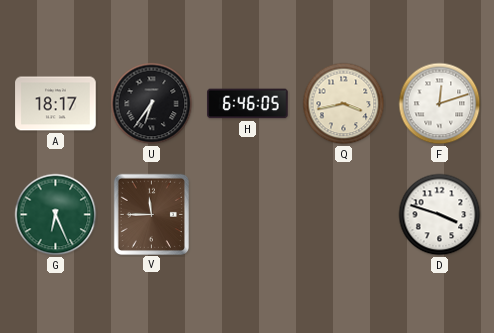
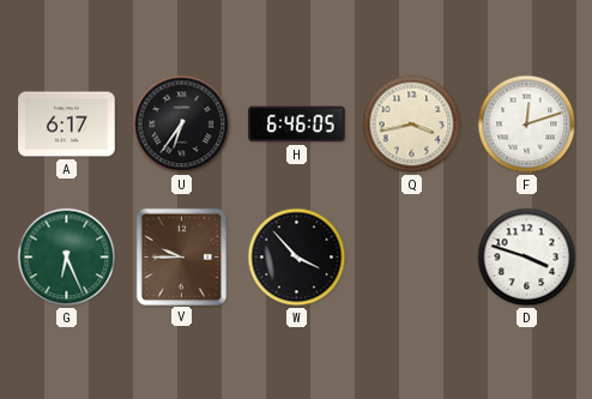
A: 18:17 -> 6:17 (67, 125)
V: 11:45 -> 9:45 (181, 256)
W: none -> 3:53 (297, 258)
